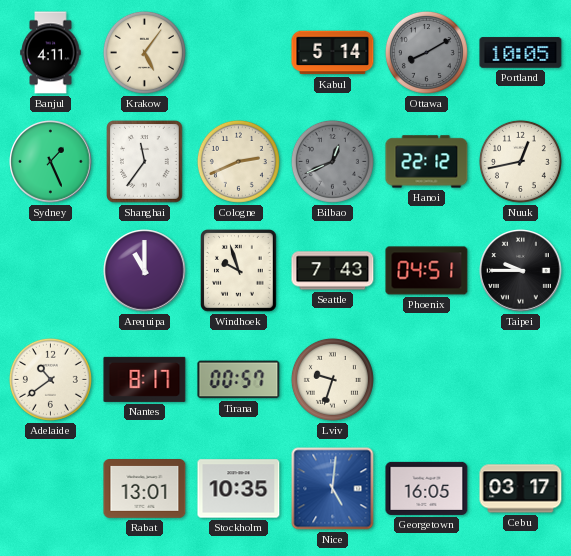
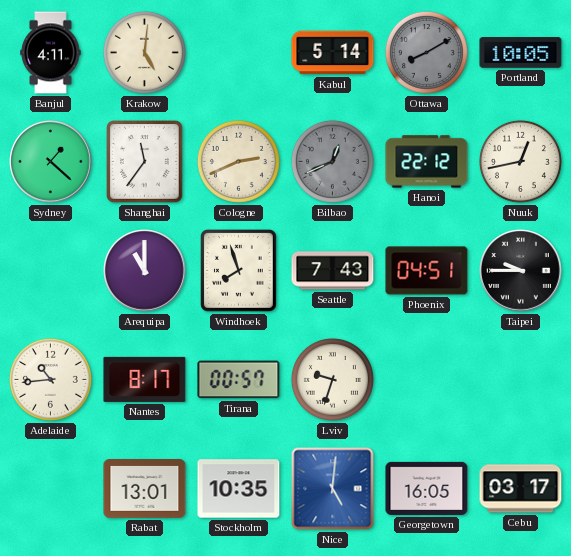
Krakow: 5:06 -> 5:01 (144, 52)
Sydney: 1:26 -> 1:22 (51, 162)
Windhoek: 9:57 -> 7:57 (239, 271)
Adelaide: 10:39 -> 10:44 (50, 379)
